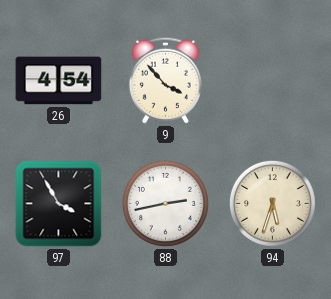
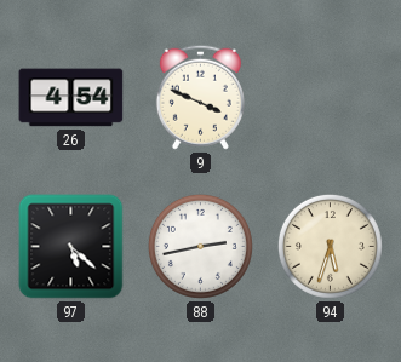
9: 3:53 -> 3:49 (200, 97)
97: 3:55 -> 5:22 (71, 247)
